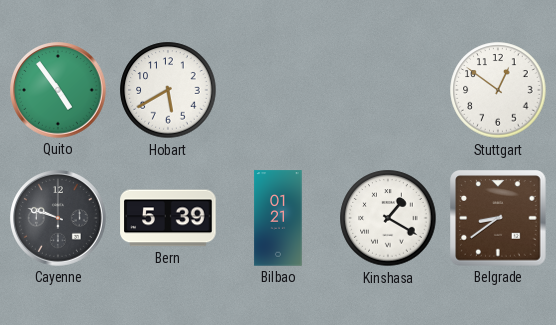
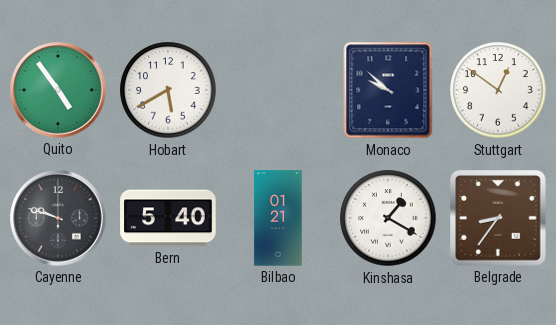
Monaco: none -> 9:52 (388, 90)
Bern: 5:39 -> 5:40 (168, 218)
Belgrade: 8:39 -> 8:36 (498, 218)
